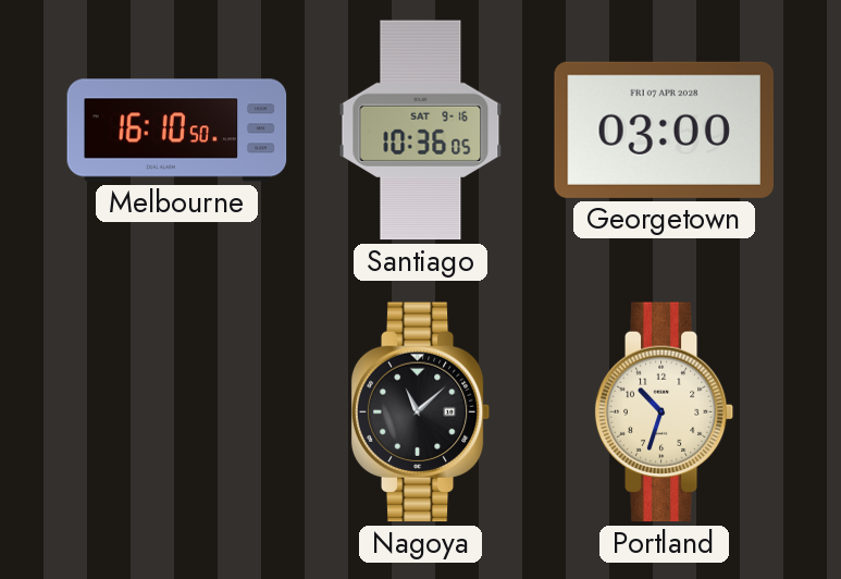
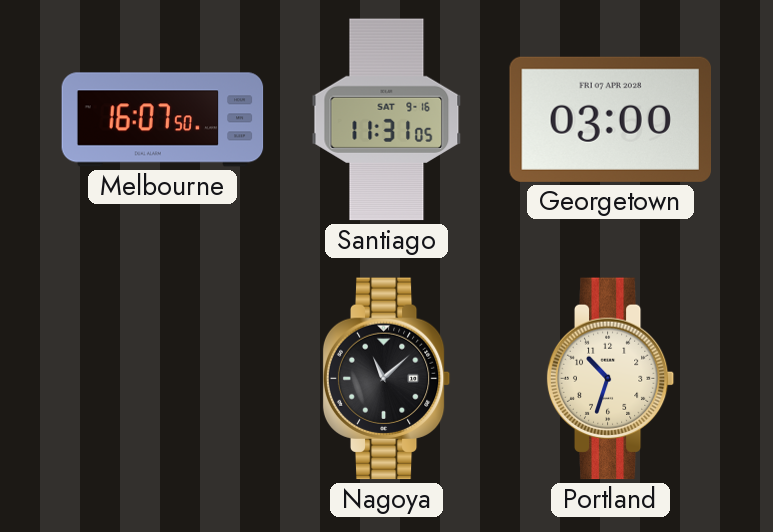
Melbourne: 16:10 -> 16:07 (163, 120)
Santiago: 10:36 -> 11:31 (387, 120)
